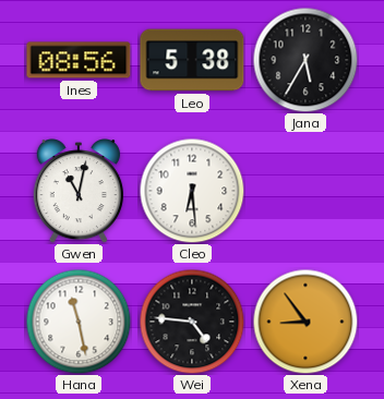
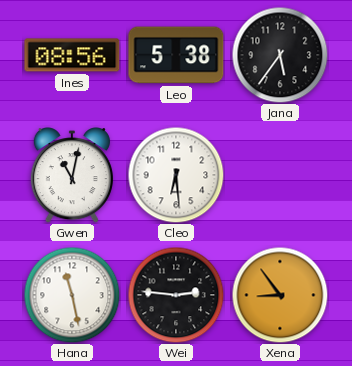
Jana: 5:35 -> 5:36 (280, 55)
Wei: 4:46 -> 2:46 (176, 295)
